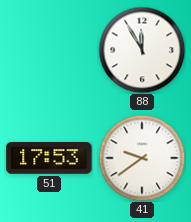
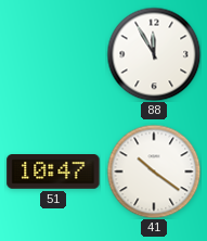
51: 17:53 -> 10:47 (53, 173)
41: 9:39 -> 10:21 (154, 172)
